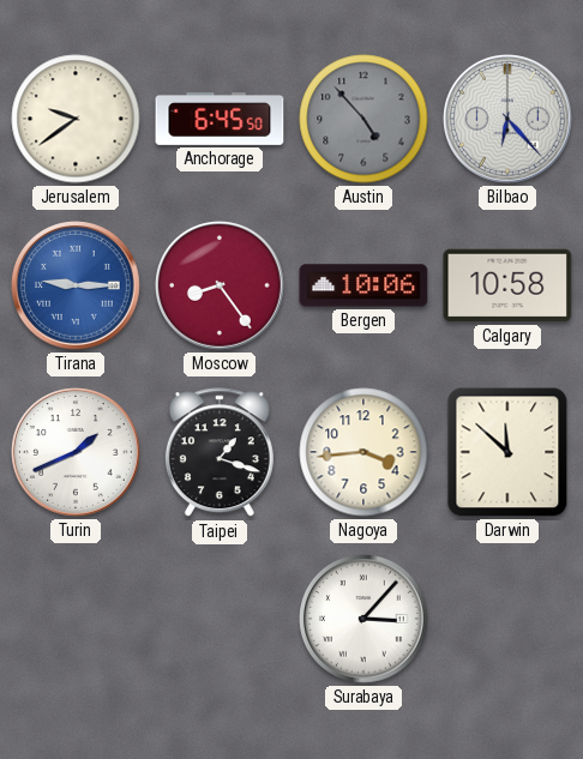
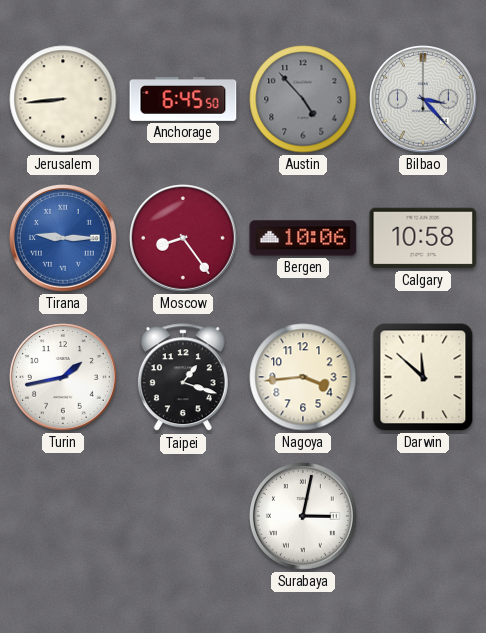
Jerusalem: 9:39 -> 8:44 (63, 99)
Bilbao: 6:23 -> 3:23 (424, 100)
Turin: 1:41 -> 1:43 (64, 378)
Surabaya: 3:07 -> 3:02 (304, 517)
